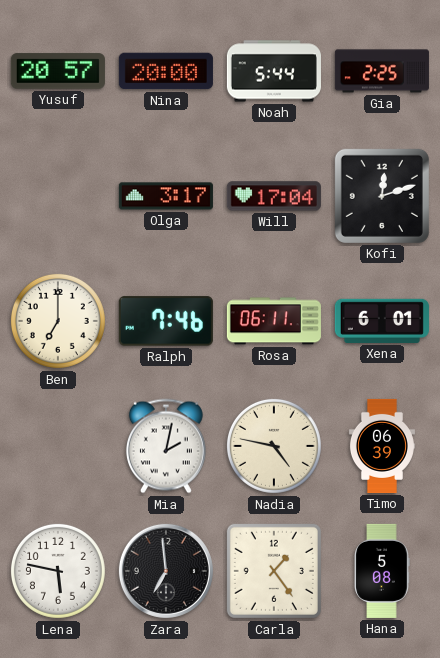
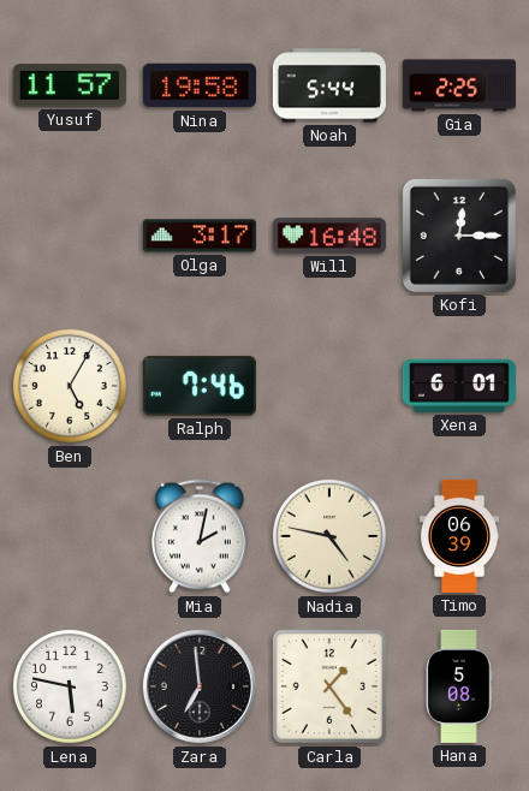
Yusuf: 20:57 -> 11:57 (70, 85)
Nina: 20:00 -> 19:58 (200, 85)
Will: 17:04 -> 16:48 (329, 236)
Kofi: 12:12 -> 12:15 (459, 236)
Ben: 7:00 -> 5:05 (70, 386)
Rosa: 06:11 -> none (274, 321)
